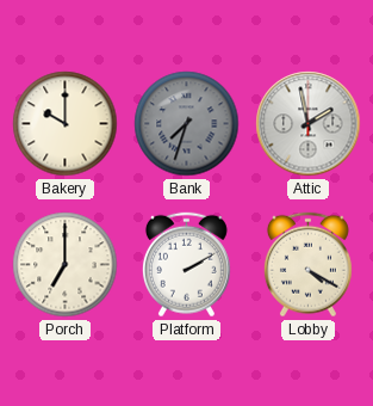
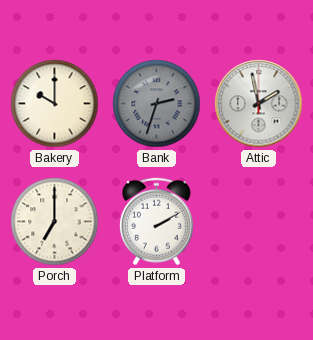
Bank: 7:33 -> 2:33 (157, 104)
Lobby: 4:20 -> none (307, 265)
